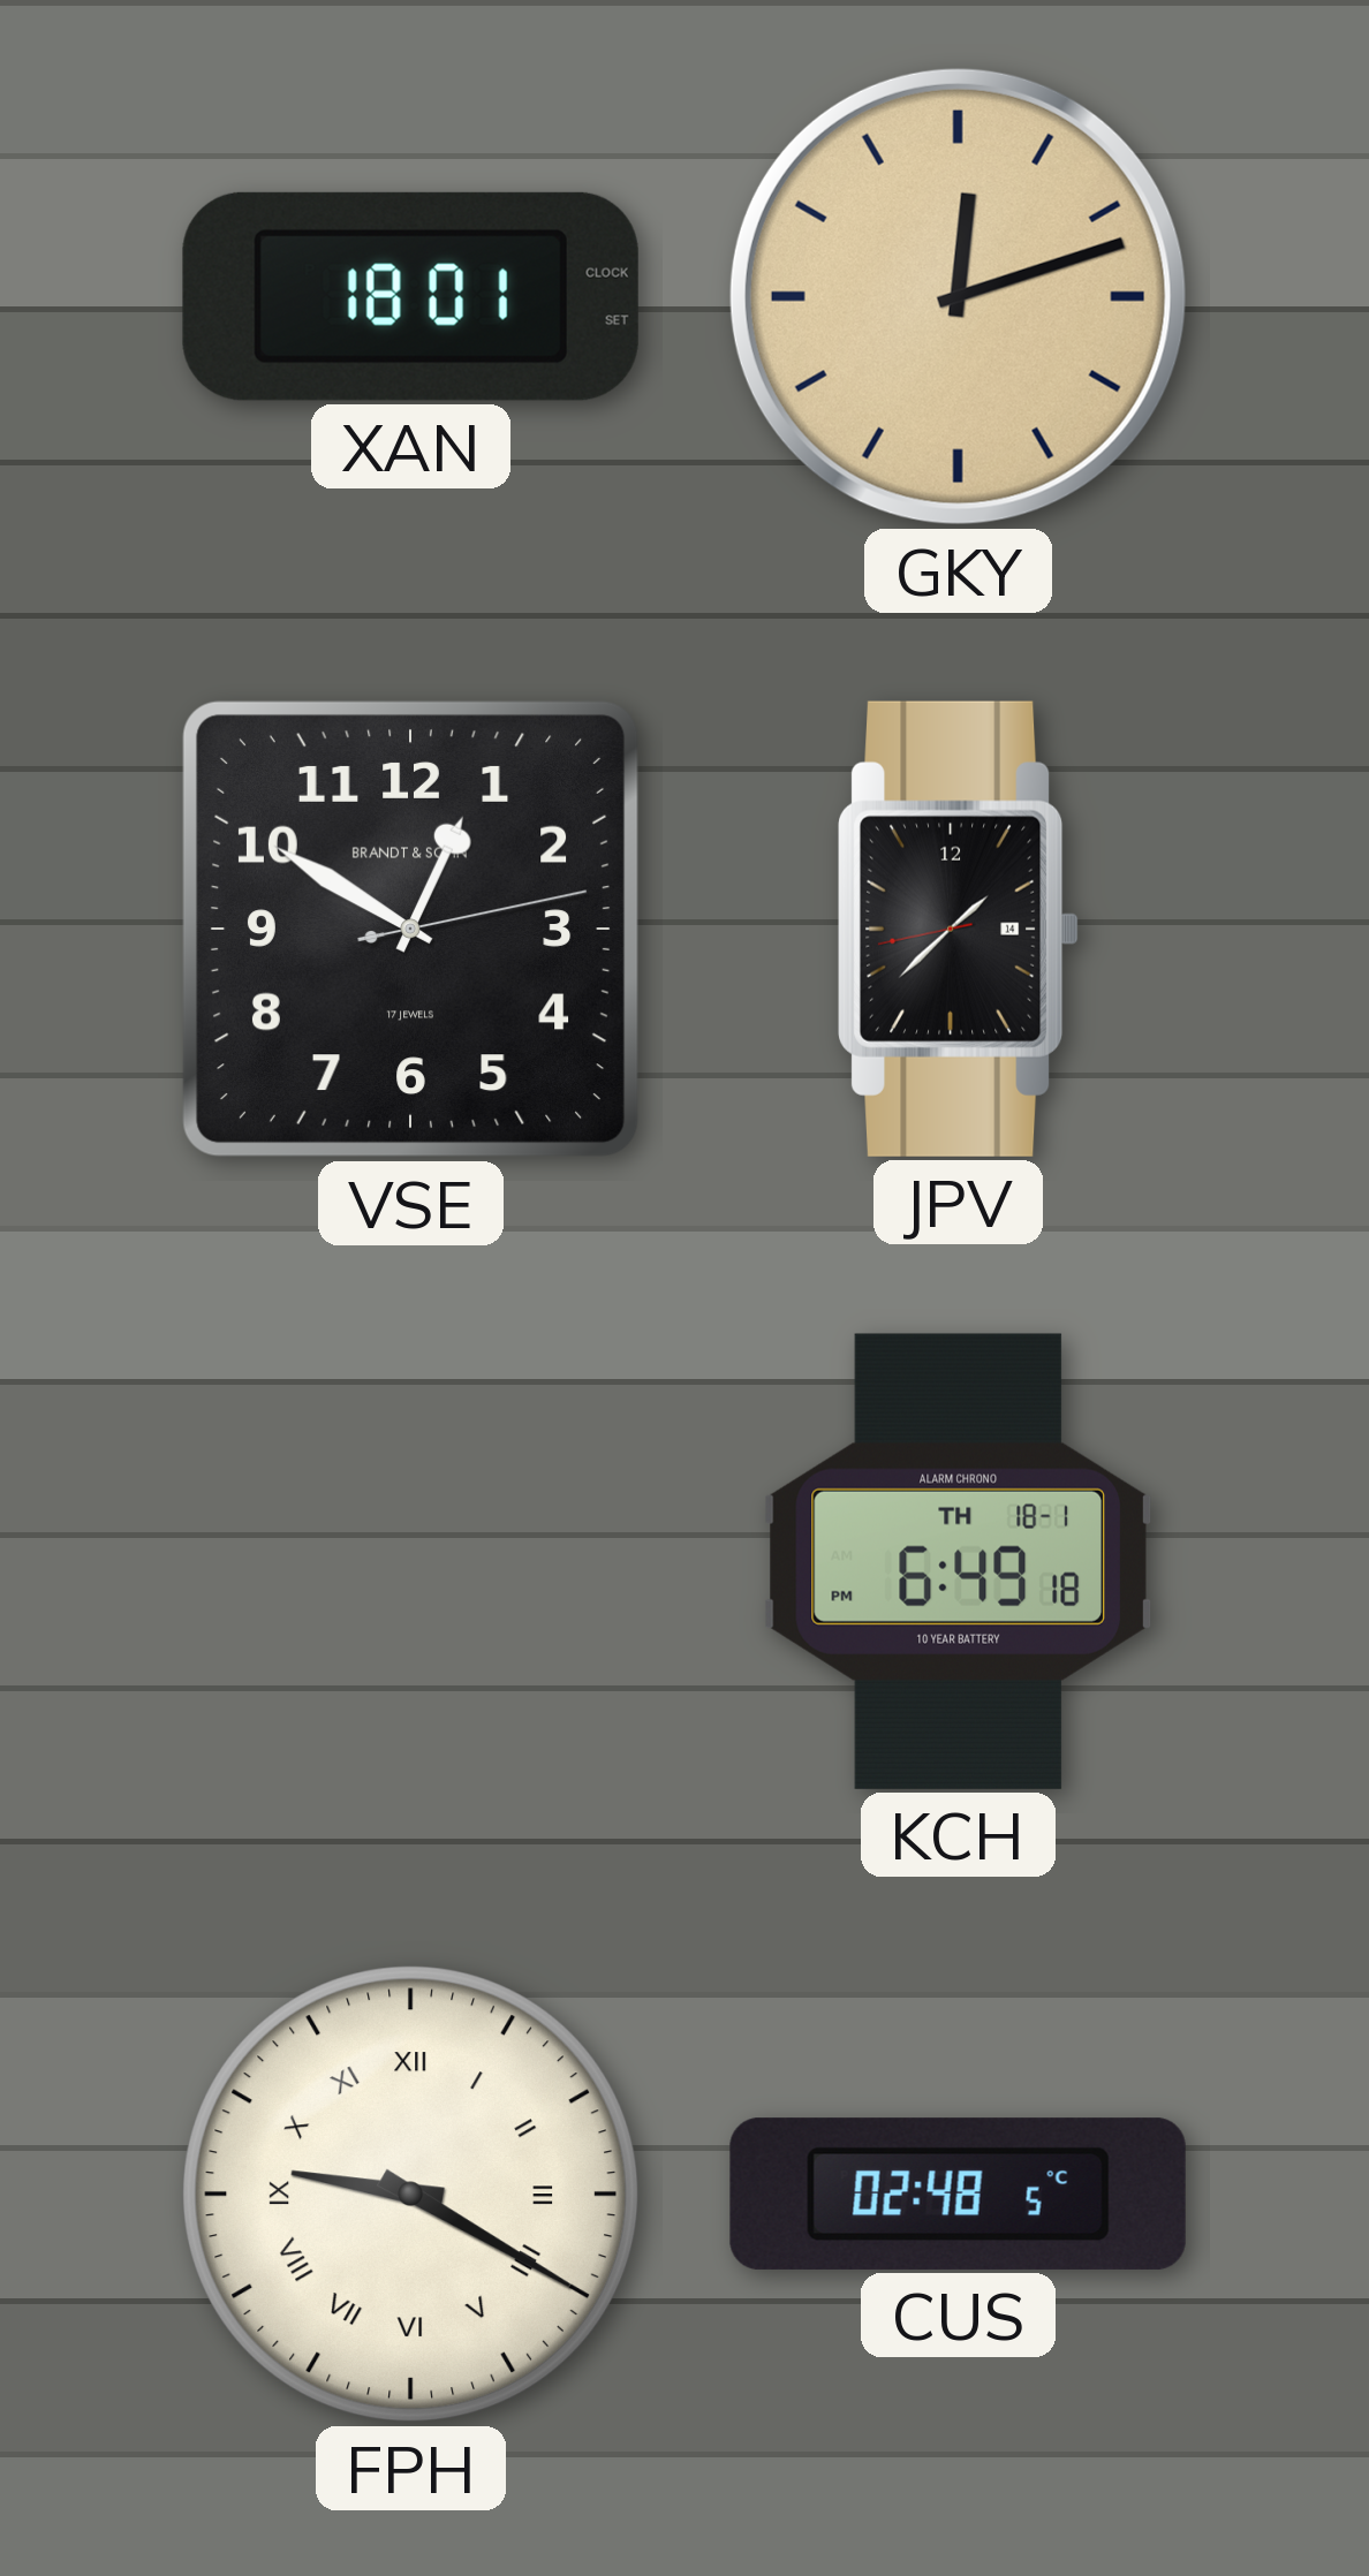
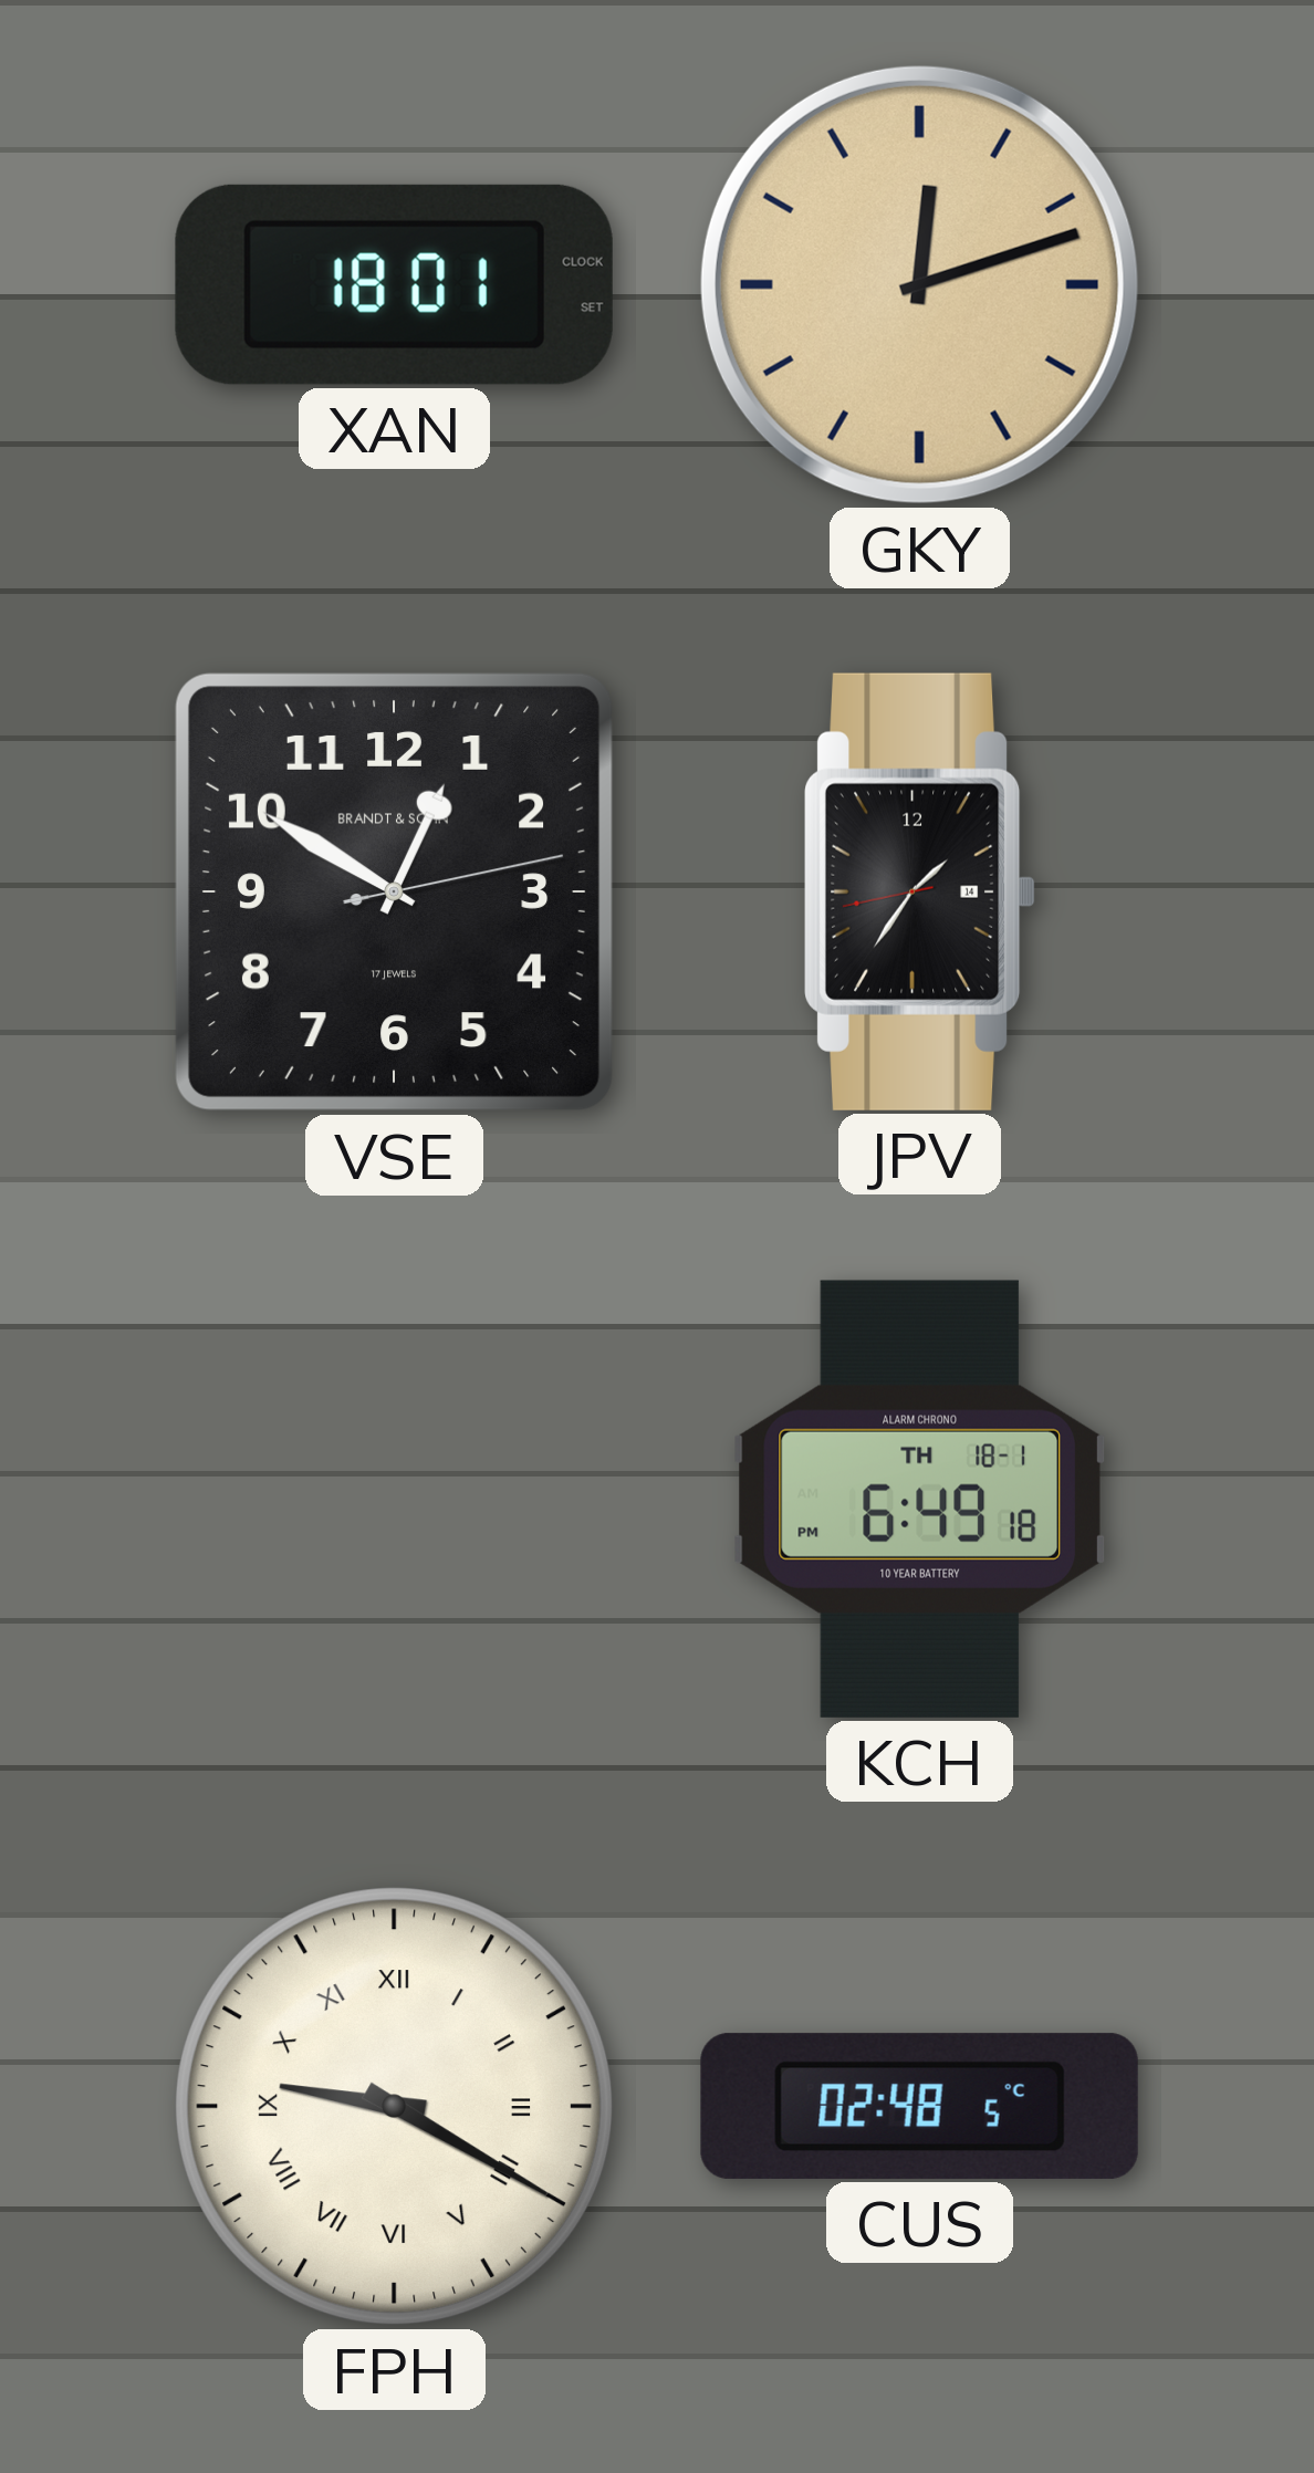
JPV: 1:37 -> 1:35 (920, 891)
